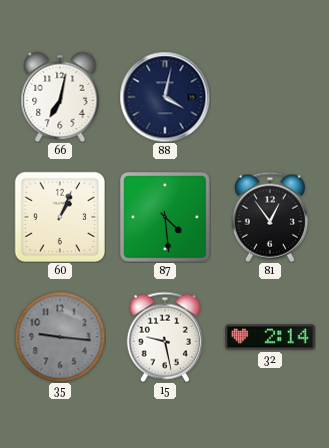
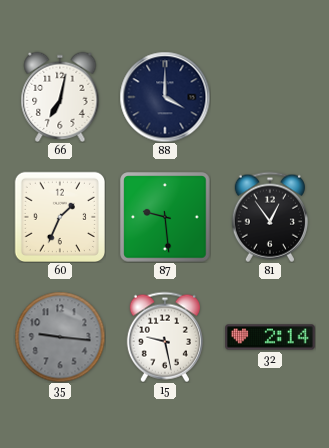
88: 4:02 -> 4:00 (165, 97)
60: 1:04 -> 1:34 (59, 216)
87: 4:29 -> 9:29 (165, 217)
